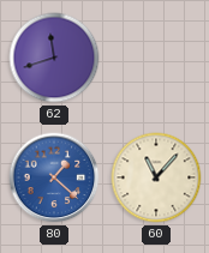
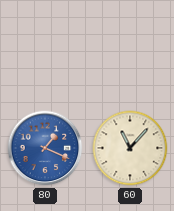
62: 11:42 -> none (54, 58)
80: 1:22 -> 1:19 (45, 148)
